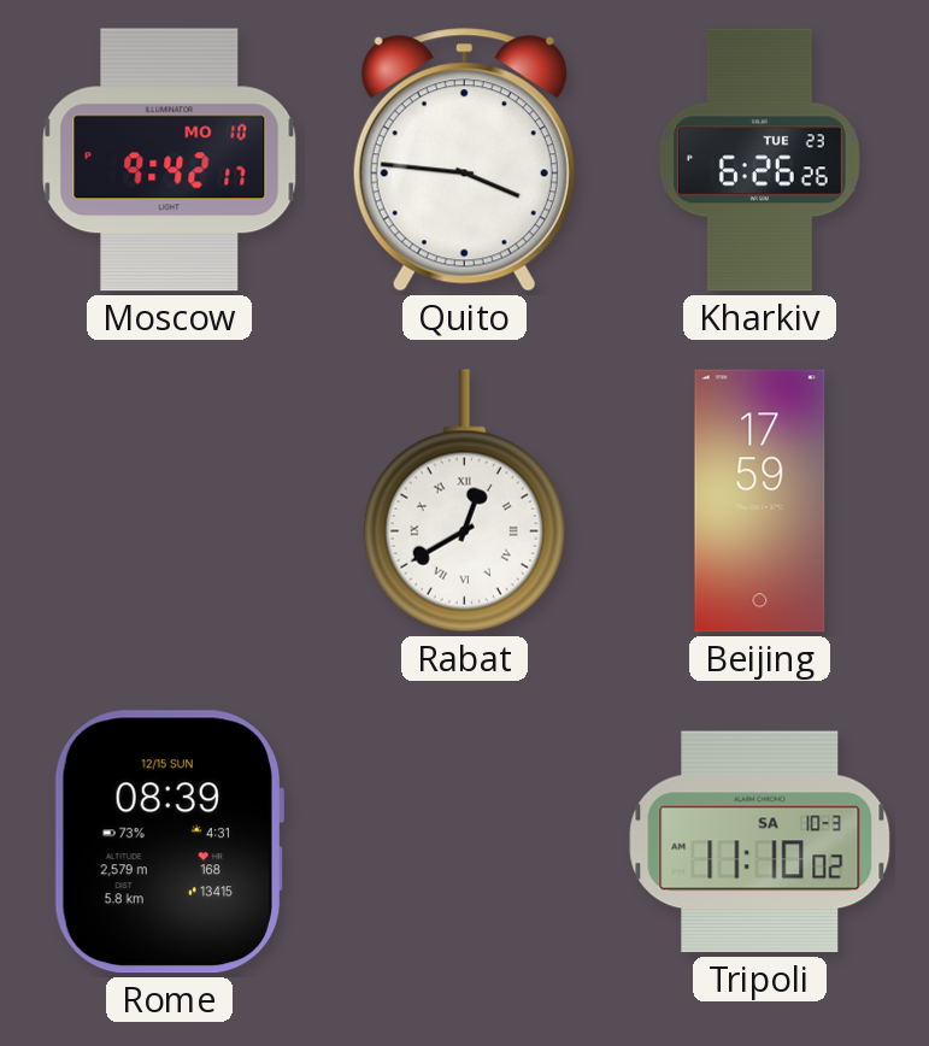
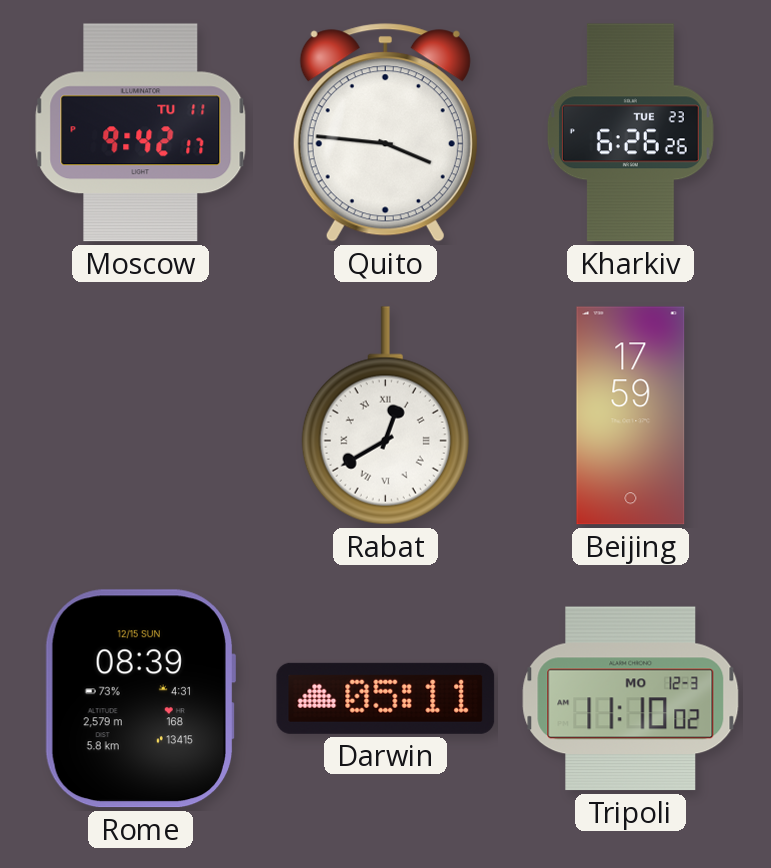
Moscow date: MO 10 -> TU 11 (141, 133)
Darwin: none -> 05:11 (386, 698)
Tripoli date: SA 10-3 -> MO 12-3 (631, 699)
